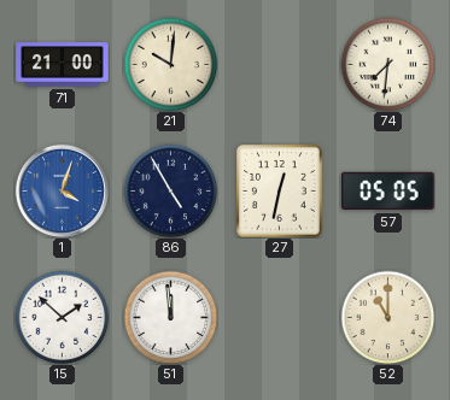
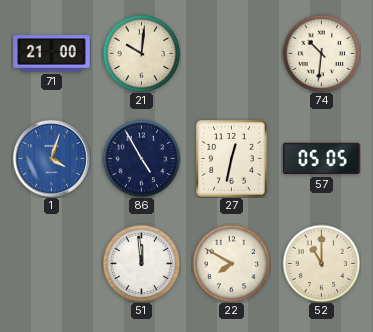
74: 7:31 -> 10:31 (321, 53)
15: 1:52 -> none (62, 317)
22: none -> 7:50 (231, 263)
